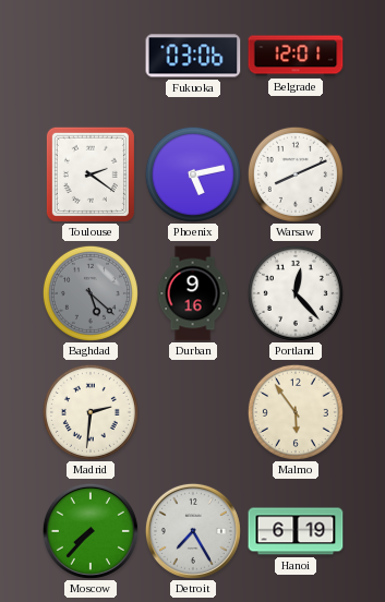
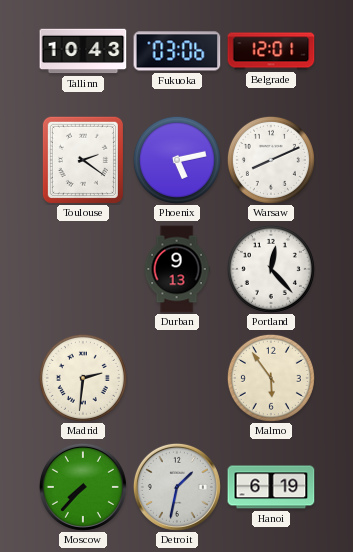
Tallinn: none -> 10:43 (83, 51)
Baghdad: 5:22 -> none (91, 293)
Durban: 9:16 -> 9:13 (177, 269)
Detroit: 7:25 -> 1:32 (177, 487)
